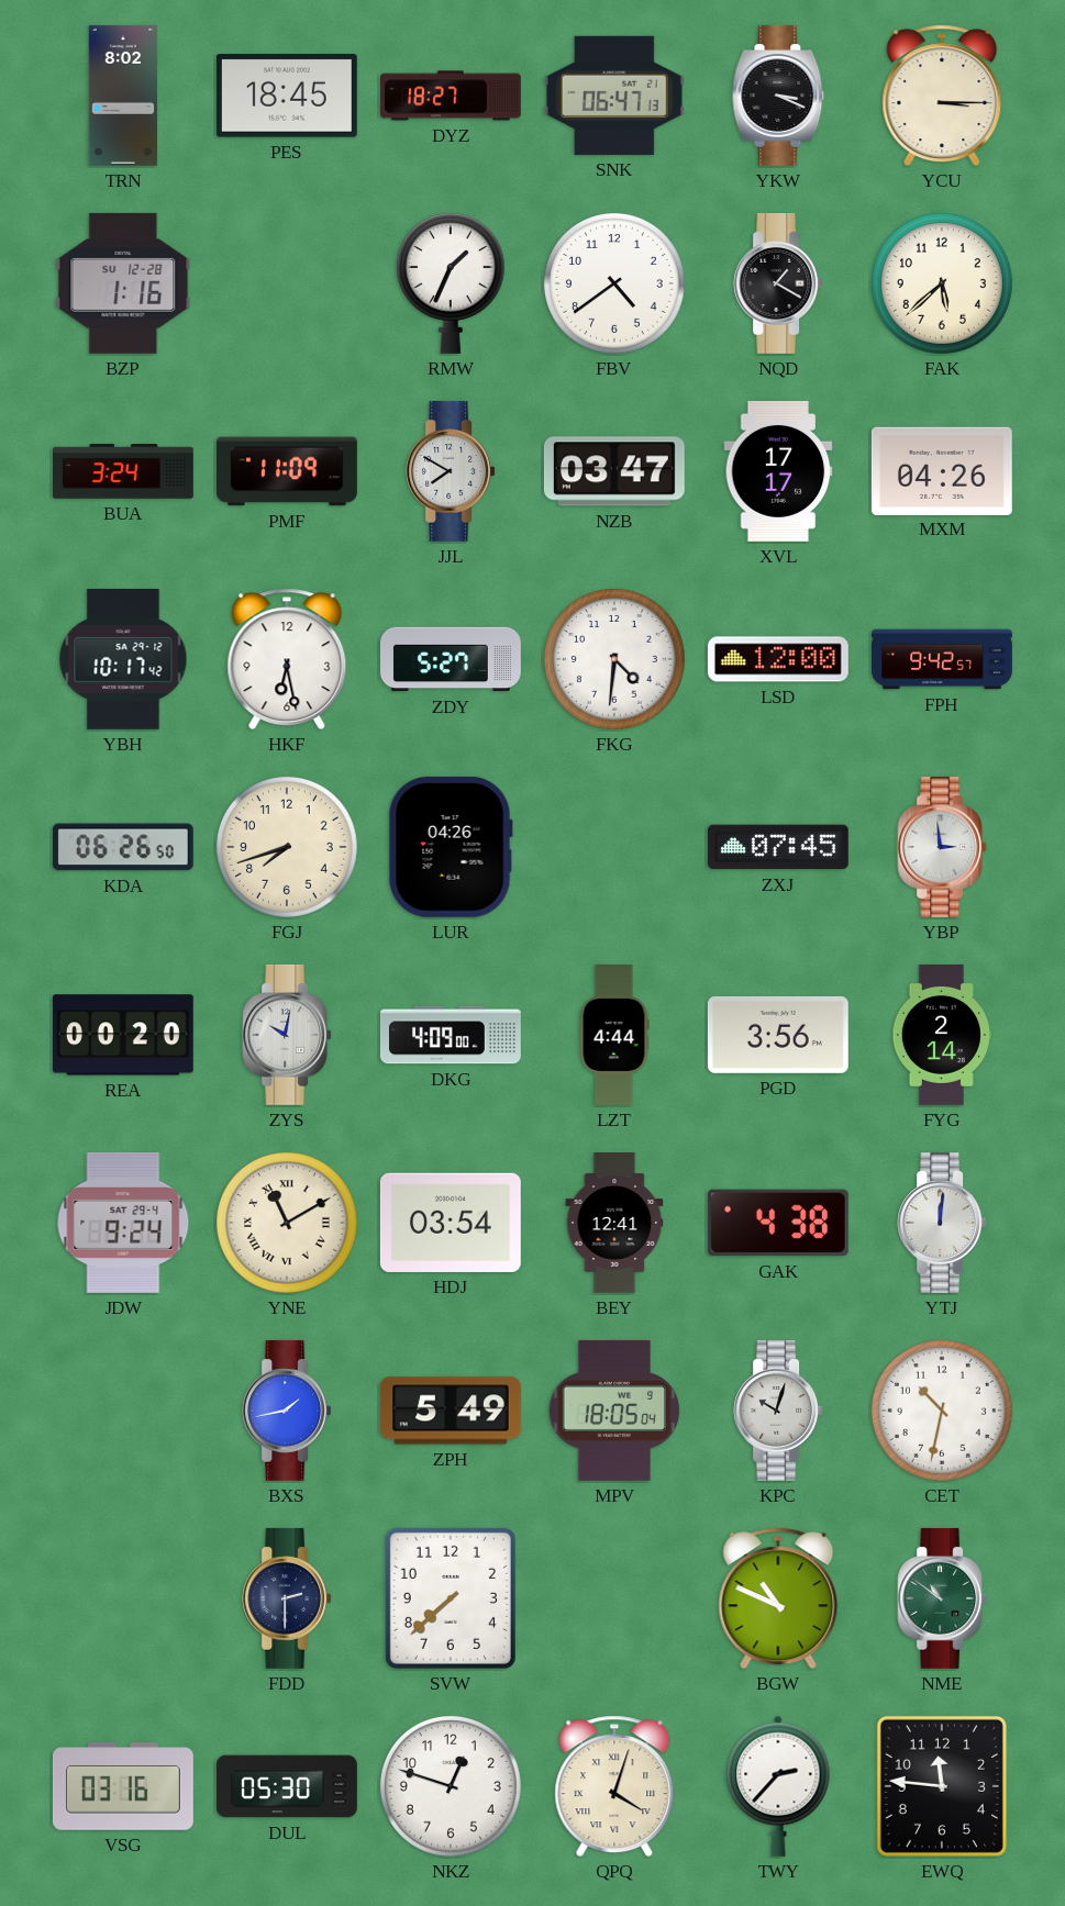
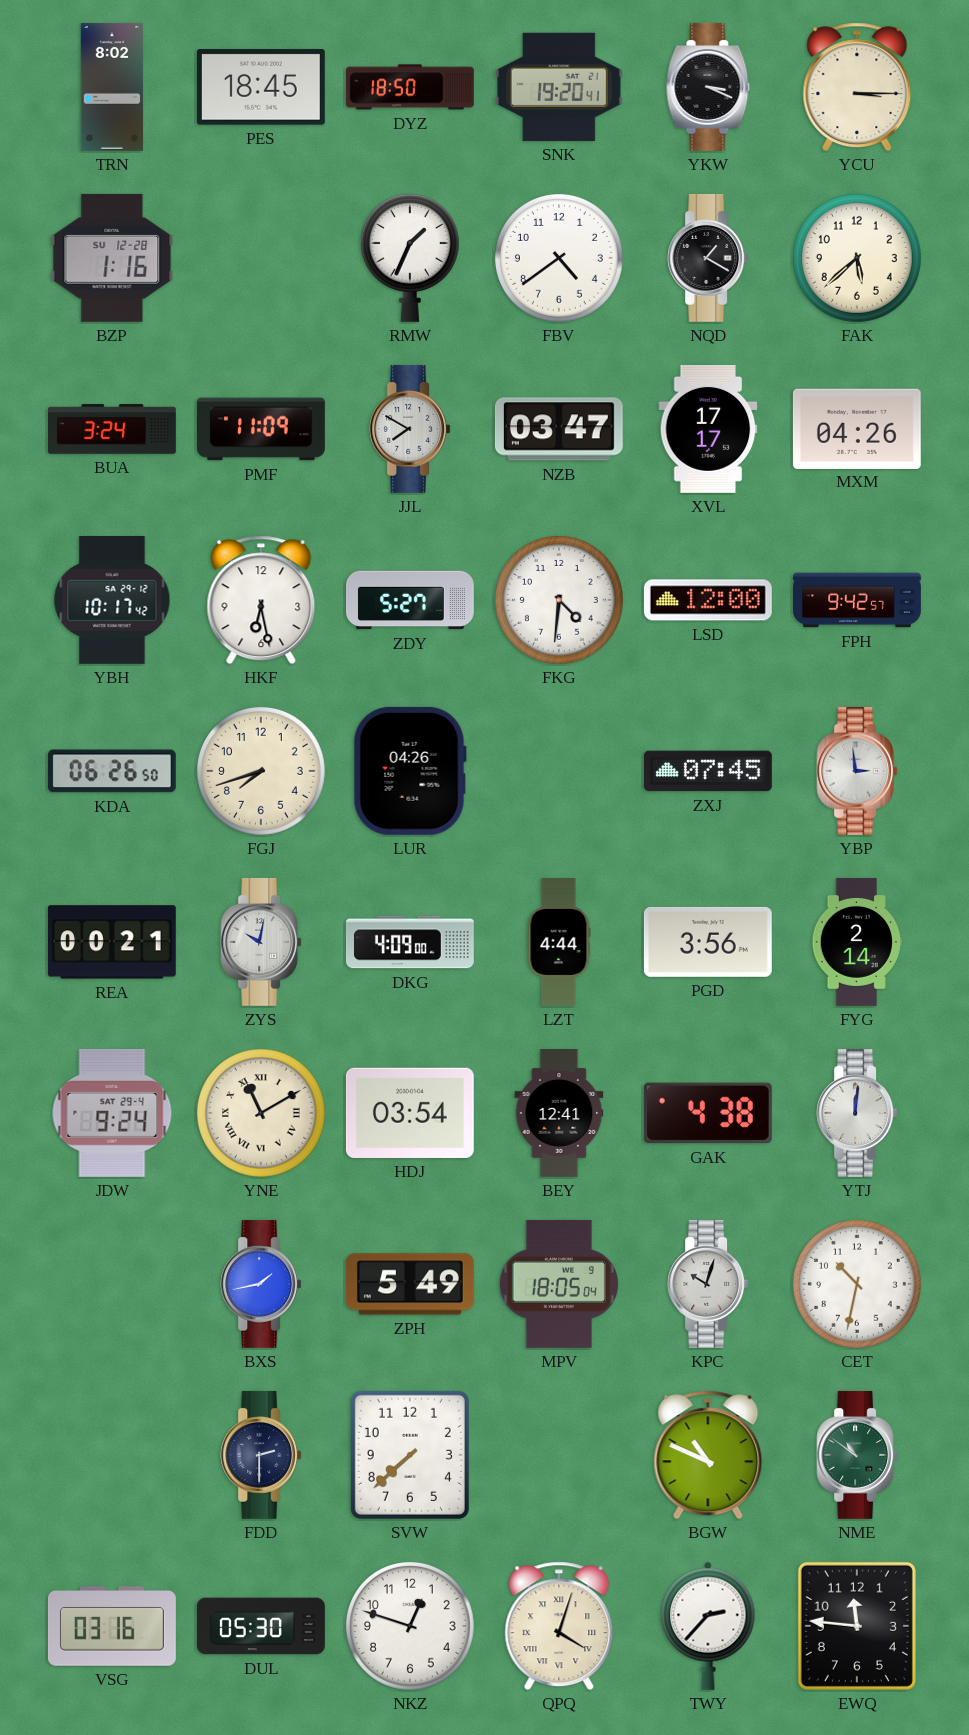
DYZ: 18:27 -> 18:50 (411, 87)
SNK: 06:47 -> 19:20 (559, 87)
REA: 00:20 -> 00:21 (112, 942)
